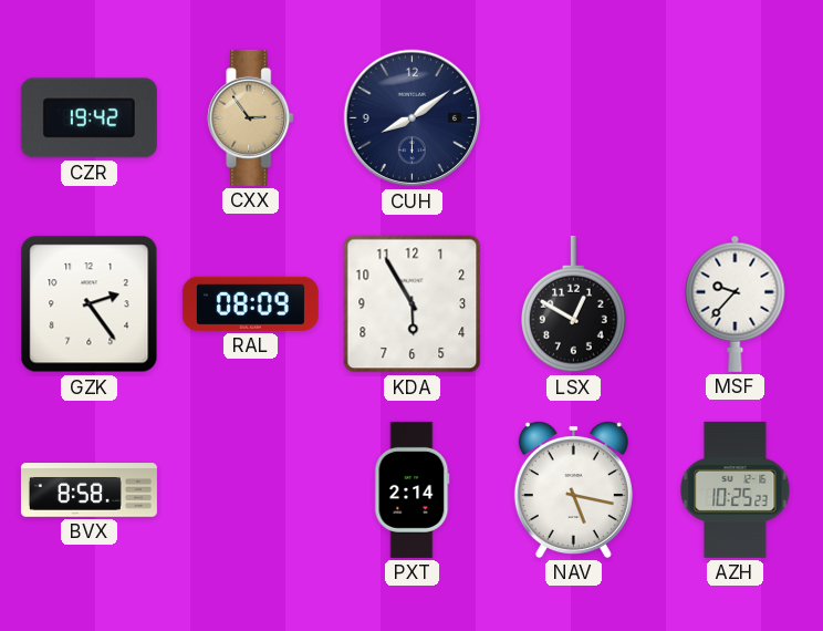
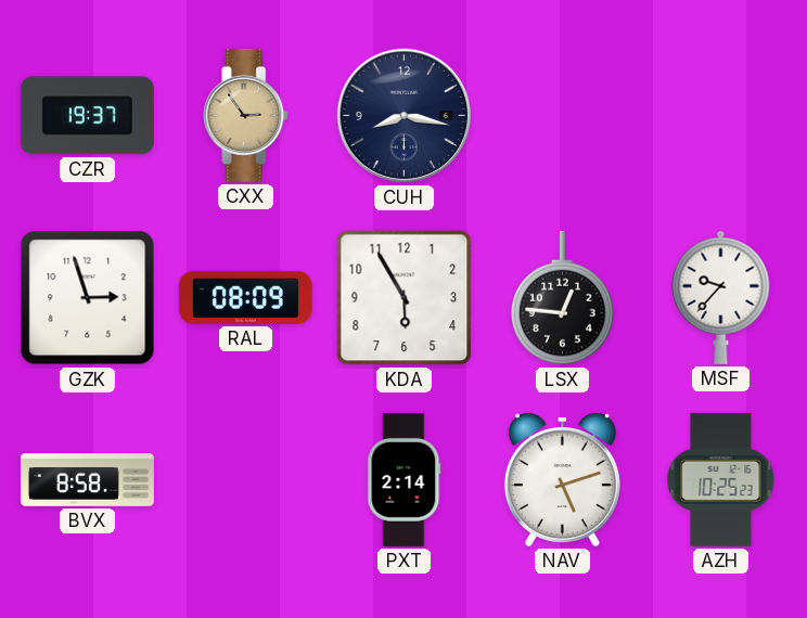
CZR: 19:42 -> 19:37 (87, 116)
CUH: 8:09 -> 8:17 (405, 116)
GZK: 2:24 -> 2:57 (88, 298)
LSX: 12:50 -> 12:46 (563, 298)
NAV: 5:17 -> 5:12 (562, 479)
